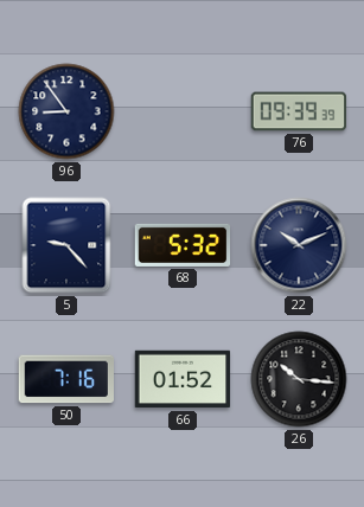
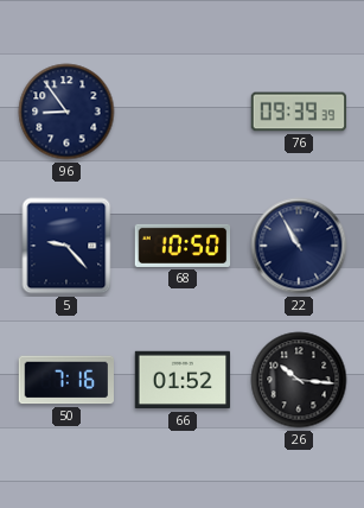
68: 5:32 -> 10:50 (183, 246)
22: 10:11 -> 10:55 (299, 246)
